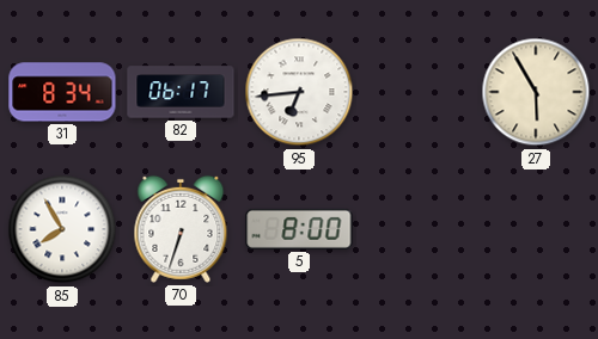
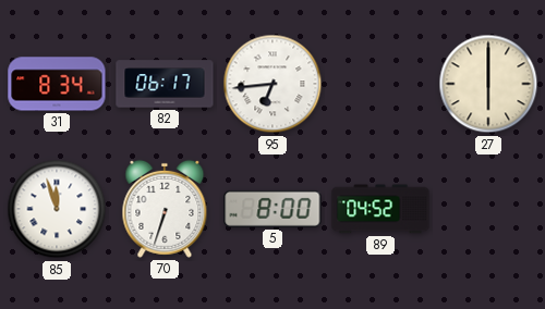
27: 5:55 -> 6:00 (488, 84)
85: 7:55 -> 11:57 (57, 209)
89: none -> 04:52 (380, 209)
